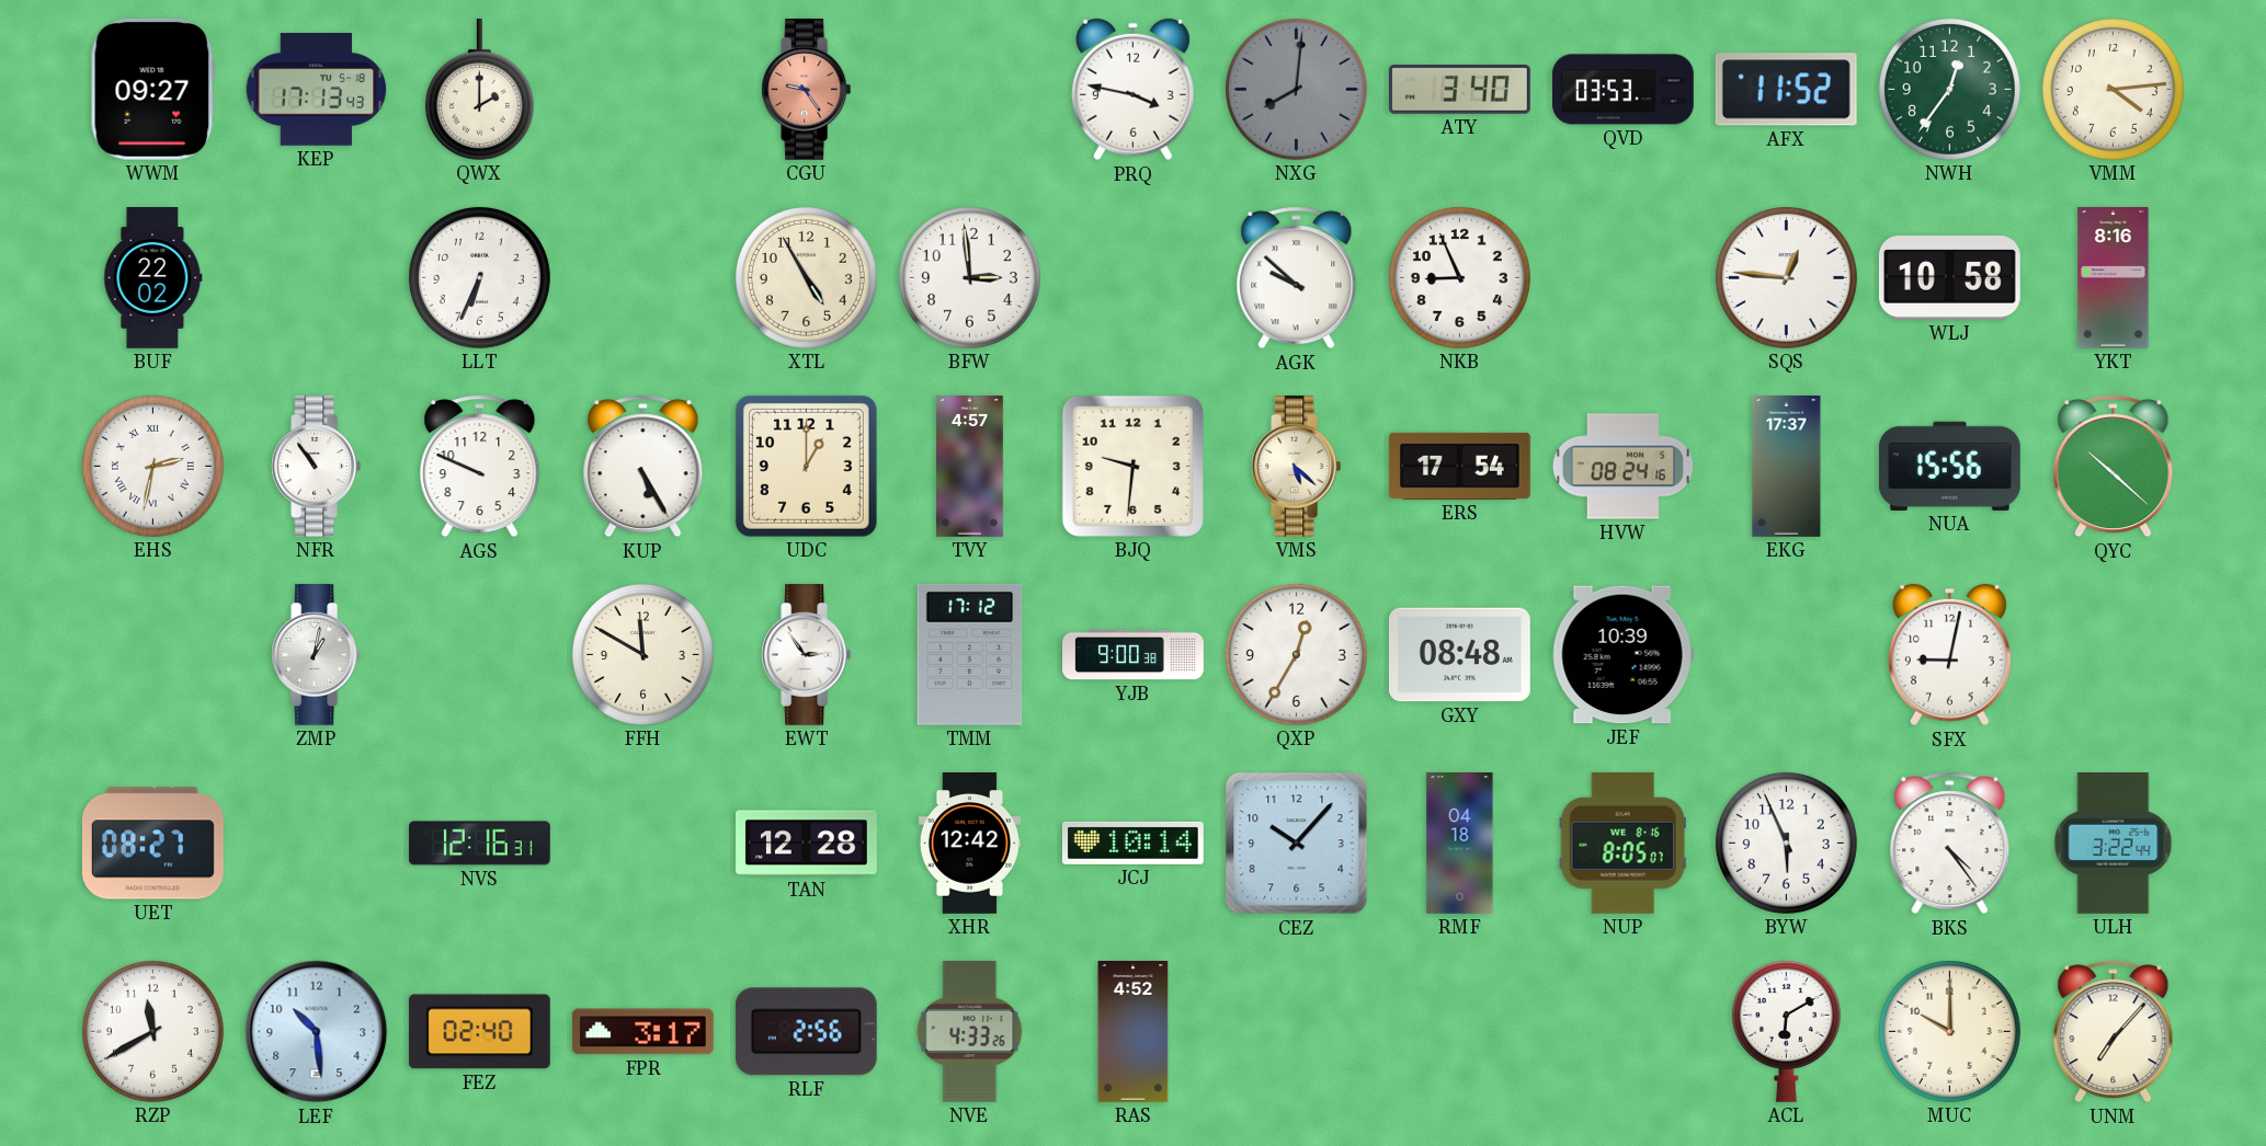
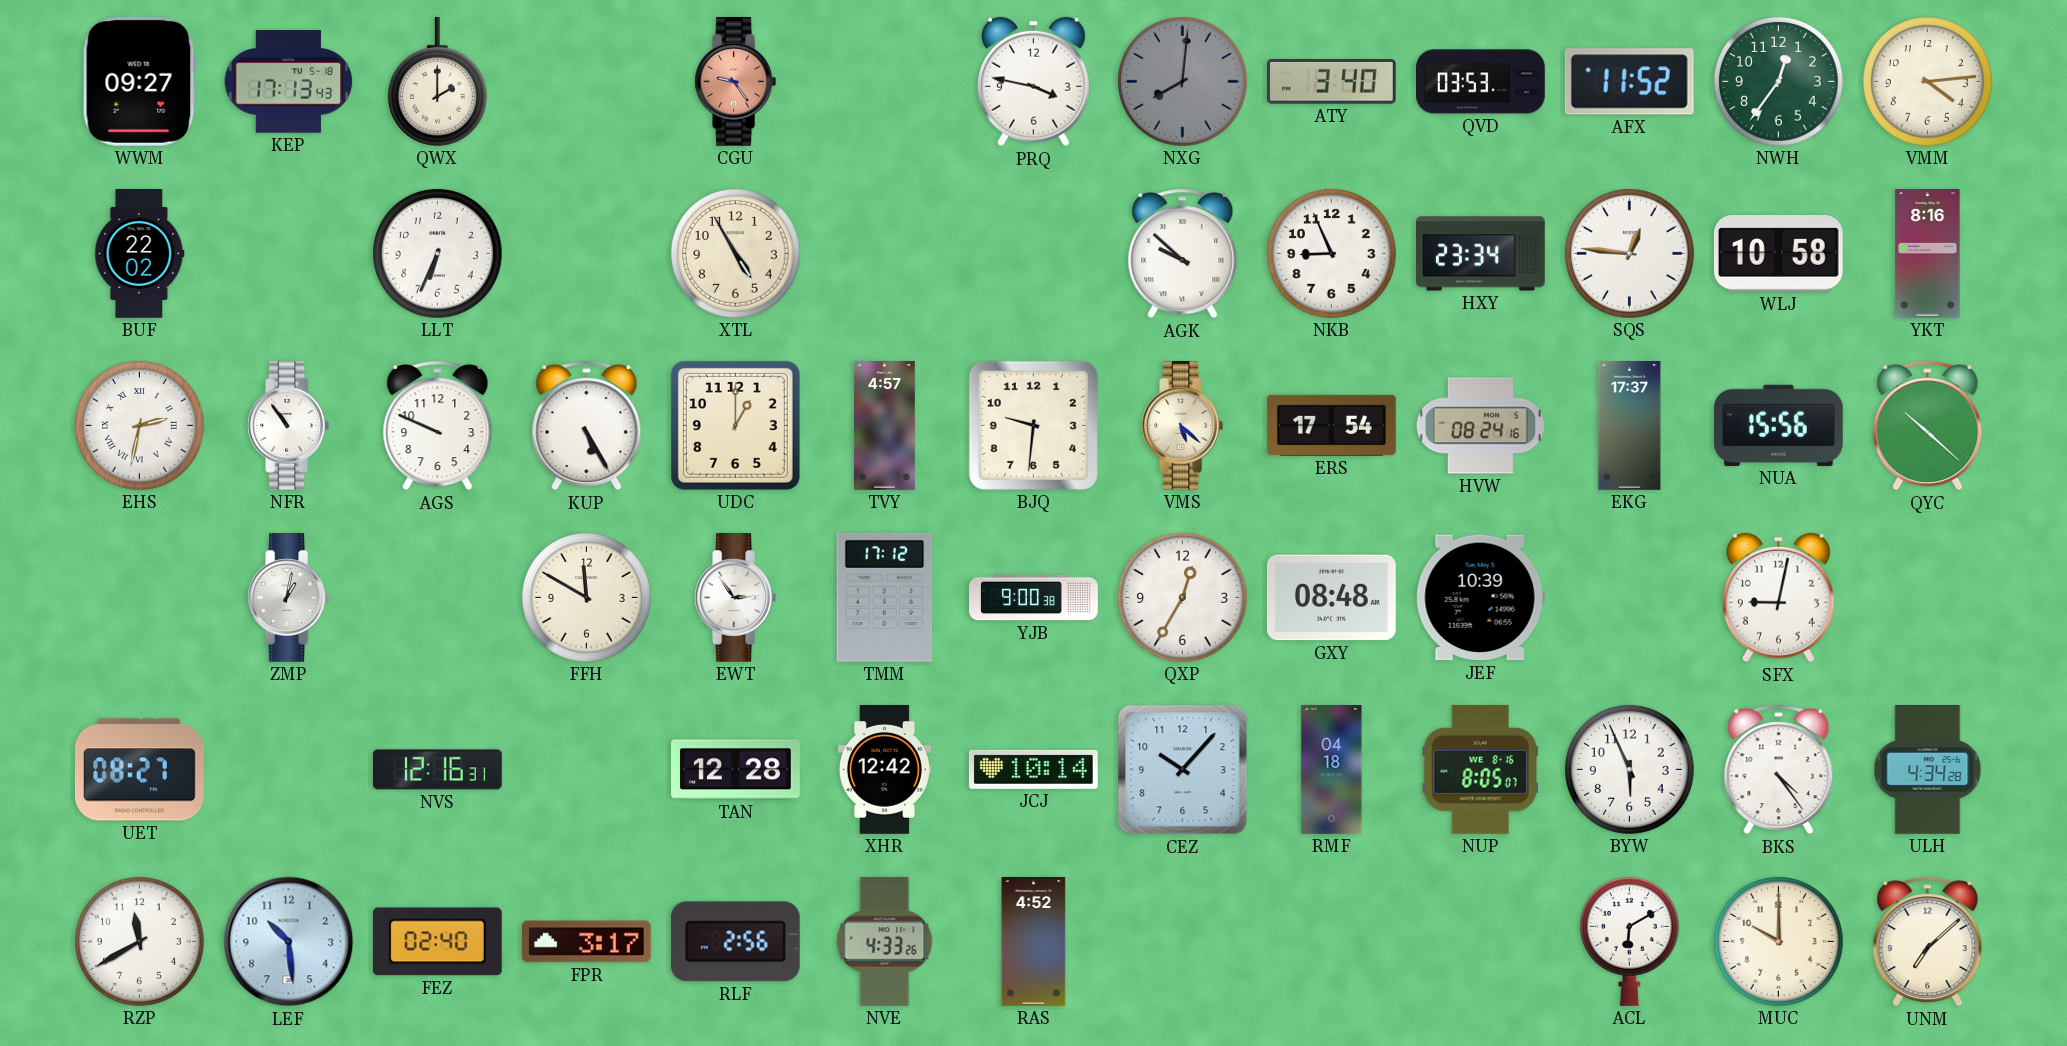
BFW: 2:59 -> none (969, 277)
HXY: none -> 23:34 (1481, 254)
ULH: 3:22 -> 4:34 (1928, 770)
UNM: 7:07 -> 7:08 (1928, 942)
